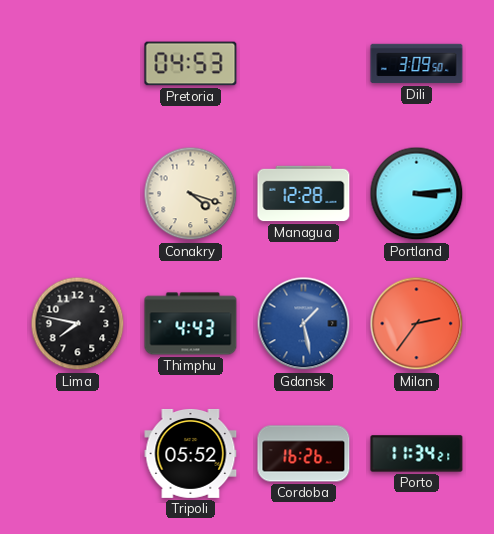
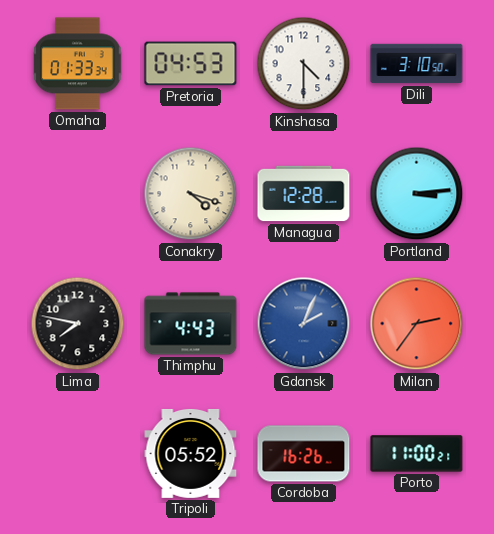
Omaha: none -> 01:33 (78, 64)
Kinshasa: none -> 4:30 (304, 64)
Dili: 3:09 -> 3:10 (417, 64)
Gdansk: 1:28 -> 2:04 (304, 324)
Porto: 11:34 -> 11:00 (417, 454)
